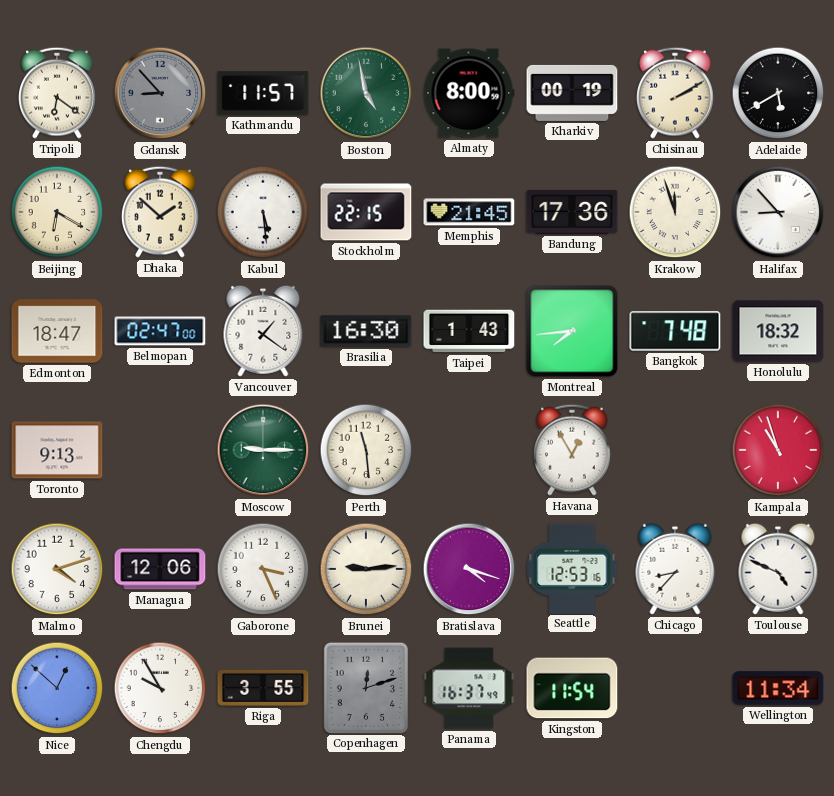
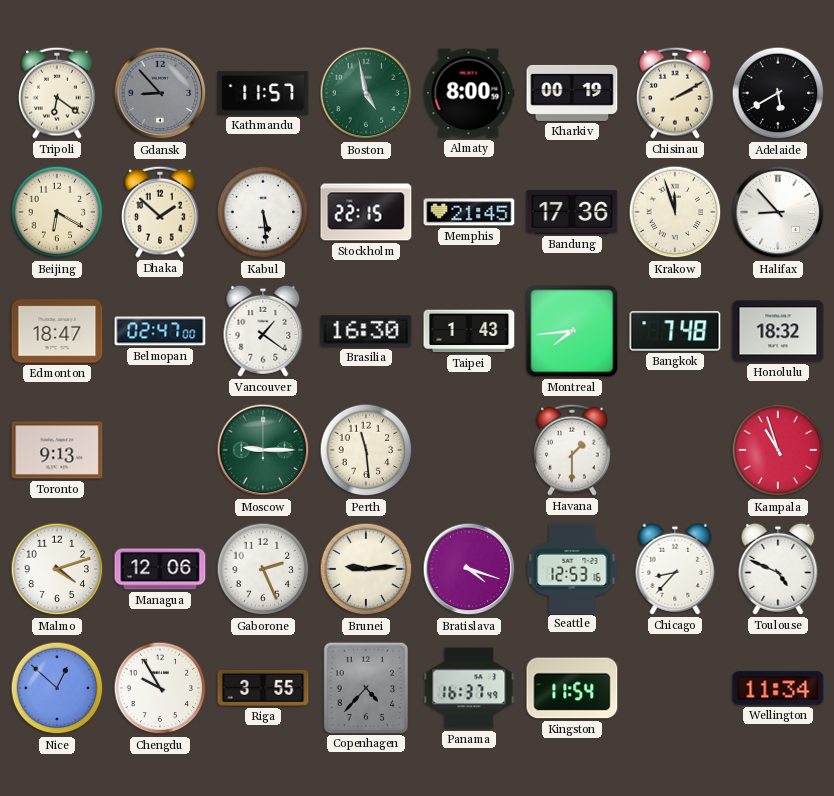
Havana: 12:55 -> 1:30 (573, 450)
Gaborone: 3:26 -> 2:26 (263, 569)
Copenhagen: 12:12 -> 4:37 (365, 687)
